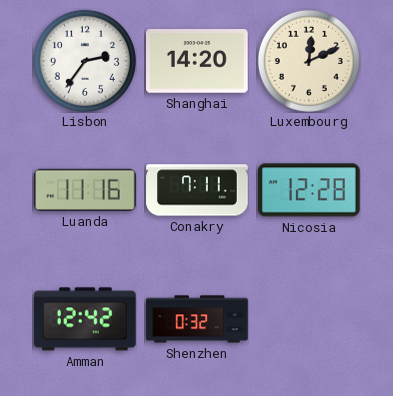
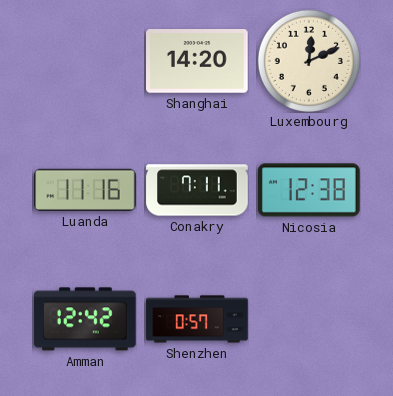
Lisbon: 2:36 -> none (85, 61)
Nicosia: 12:28 -> 12:38 (310, 190)
Shenzhen: 0:32 -> 0:57 (197, 319)
